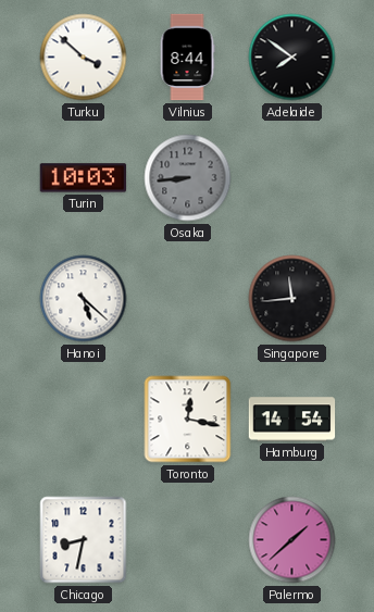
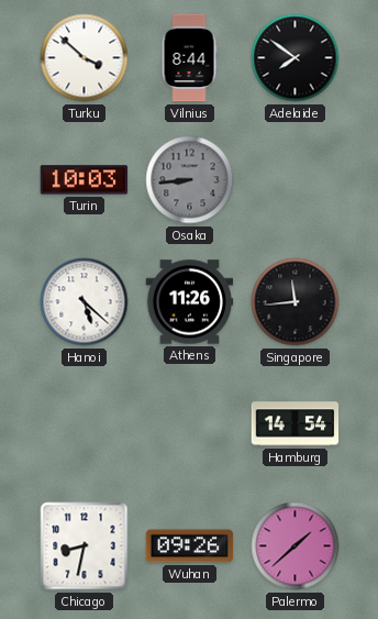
Athens: none -> 11:26 (190, 302)
Toronto: 12:17 -> none (188, 420)
Wuhan: none -> 09:26 (190, 546)
